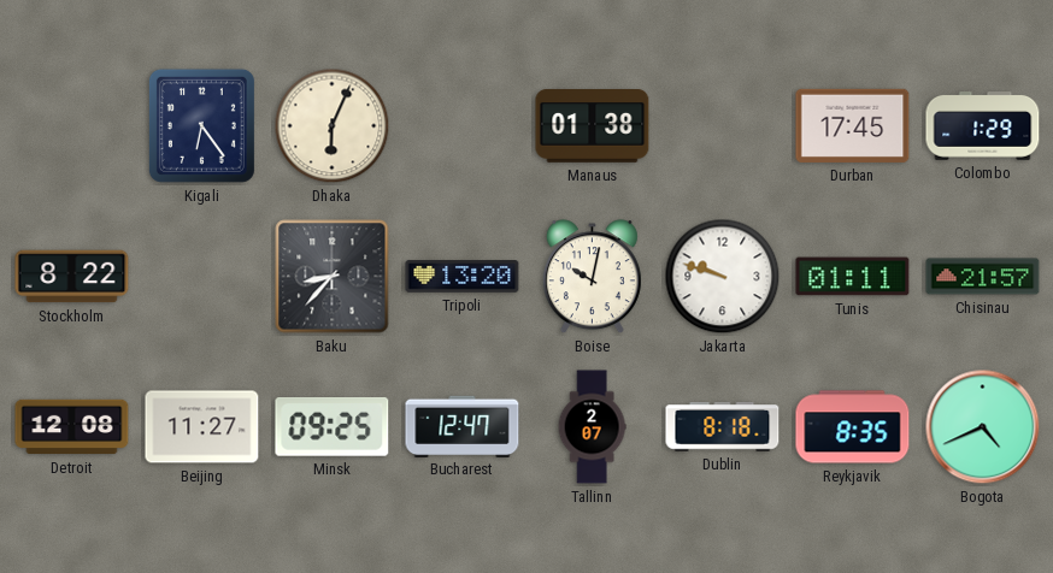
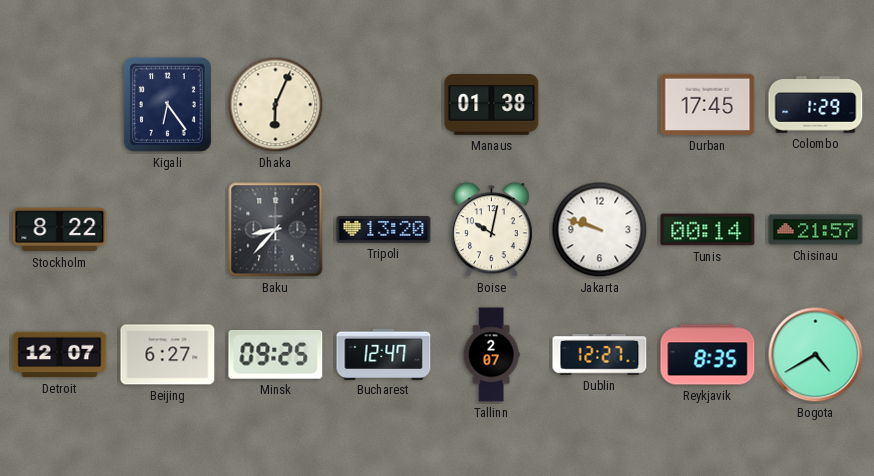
Tunis: 01:11 -> 00:14 (708, 230)
Detroit: 12:08 -> 12:07 (60, 355)
Beijing: 11:27 -> 6:27 (168, 355)
Dublin: 8:18 -> 12:27 (600, 355)
Bogota: 4:41 -> 4:40 (816, 355)
